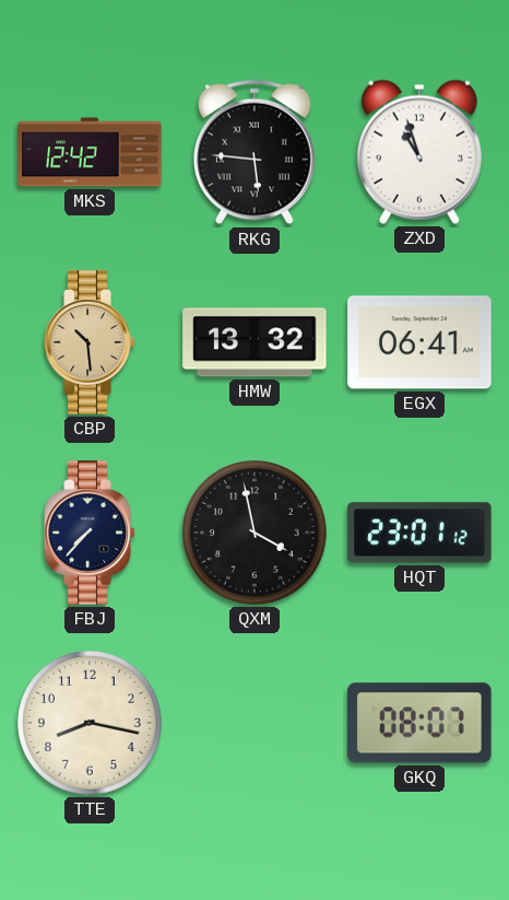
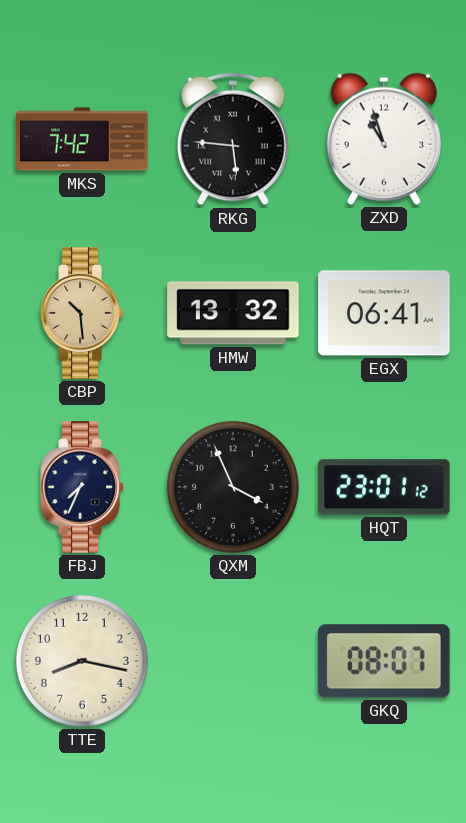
MKS: 12:42 -> 7:42 (82, 139)
FBJ: 7:37 -> 7:34 (82, 487)
QXM: 3:58 -> 3:56 (234, 488)
